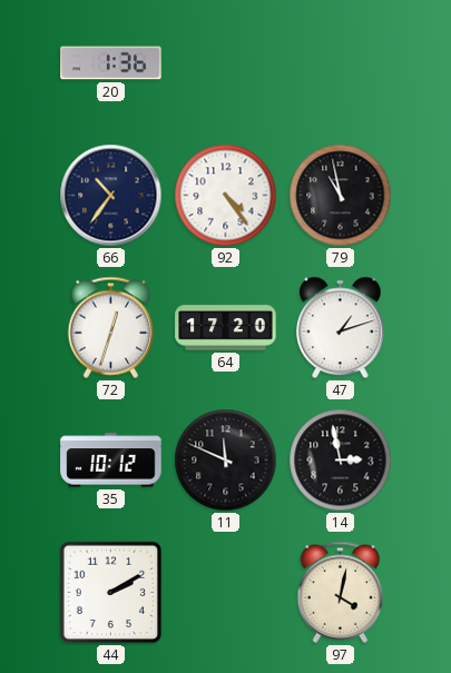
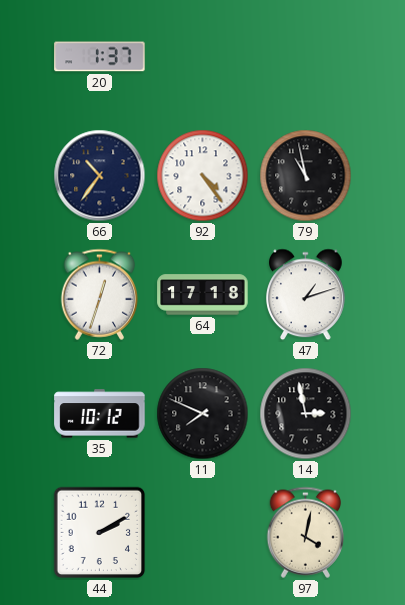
20: 1:36 -> 1:37 (100, 57)
64: 17:20 -> 17:18 (203, 295)
11: 11:49 -> 7:49 (203, 414)
